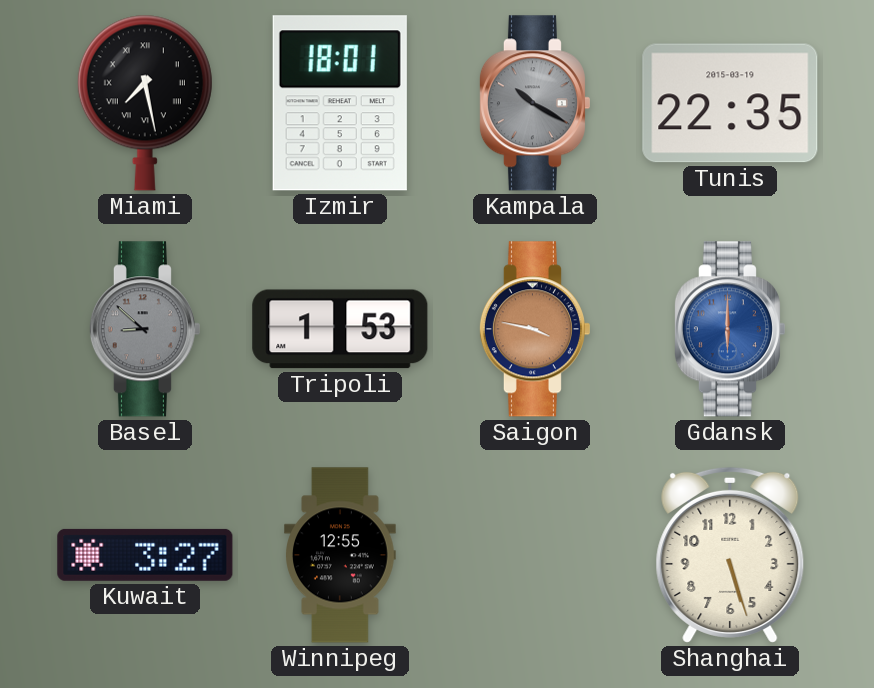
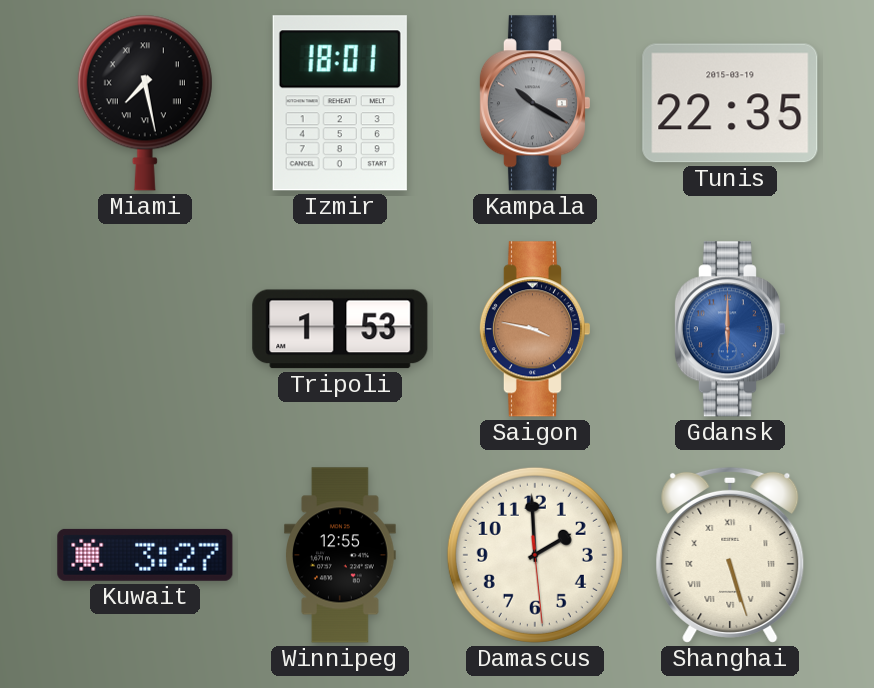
Basel: 8:52 -> none (144, 329)
Damascus: none -> 1:59 (535, 555)
Shanghai numerals: Arabic -> Roman (730, 555)
